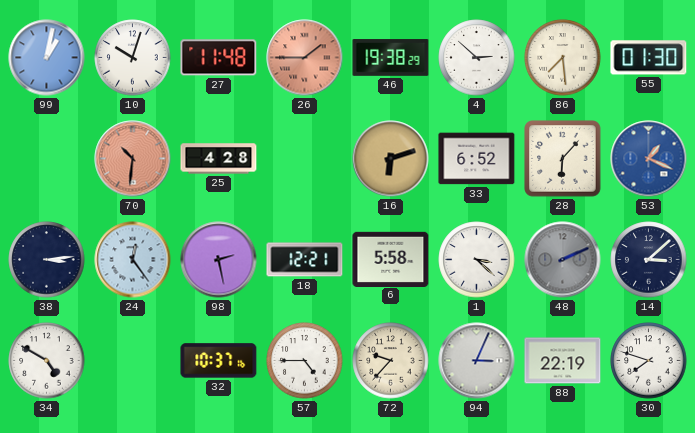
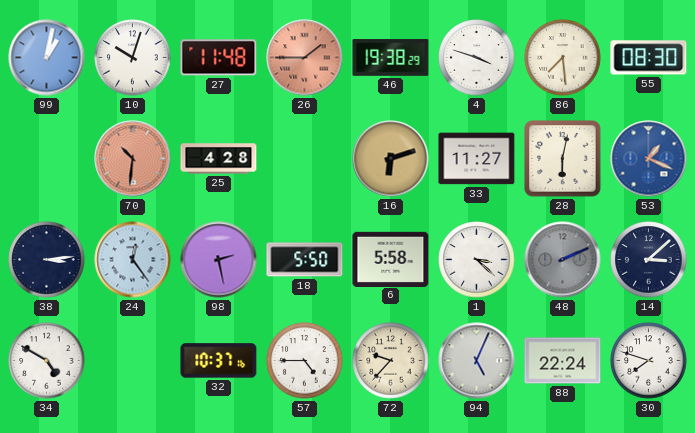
4: 2:52 -> 3:48 (477, 58)
55: 01:30 -> 08:30 (649, 58)
33: 6:52 -> 11:27 (477, 159)
28: 6:07 -> 6:02 (563, 159)
18: 12:21 -> 5:50 (305, 260)
94: 3:04 -> 5:04 (477, 361)
88: 22:19 -> 22:24 (563, 361)
